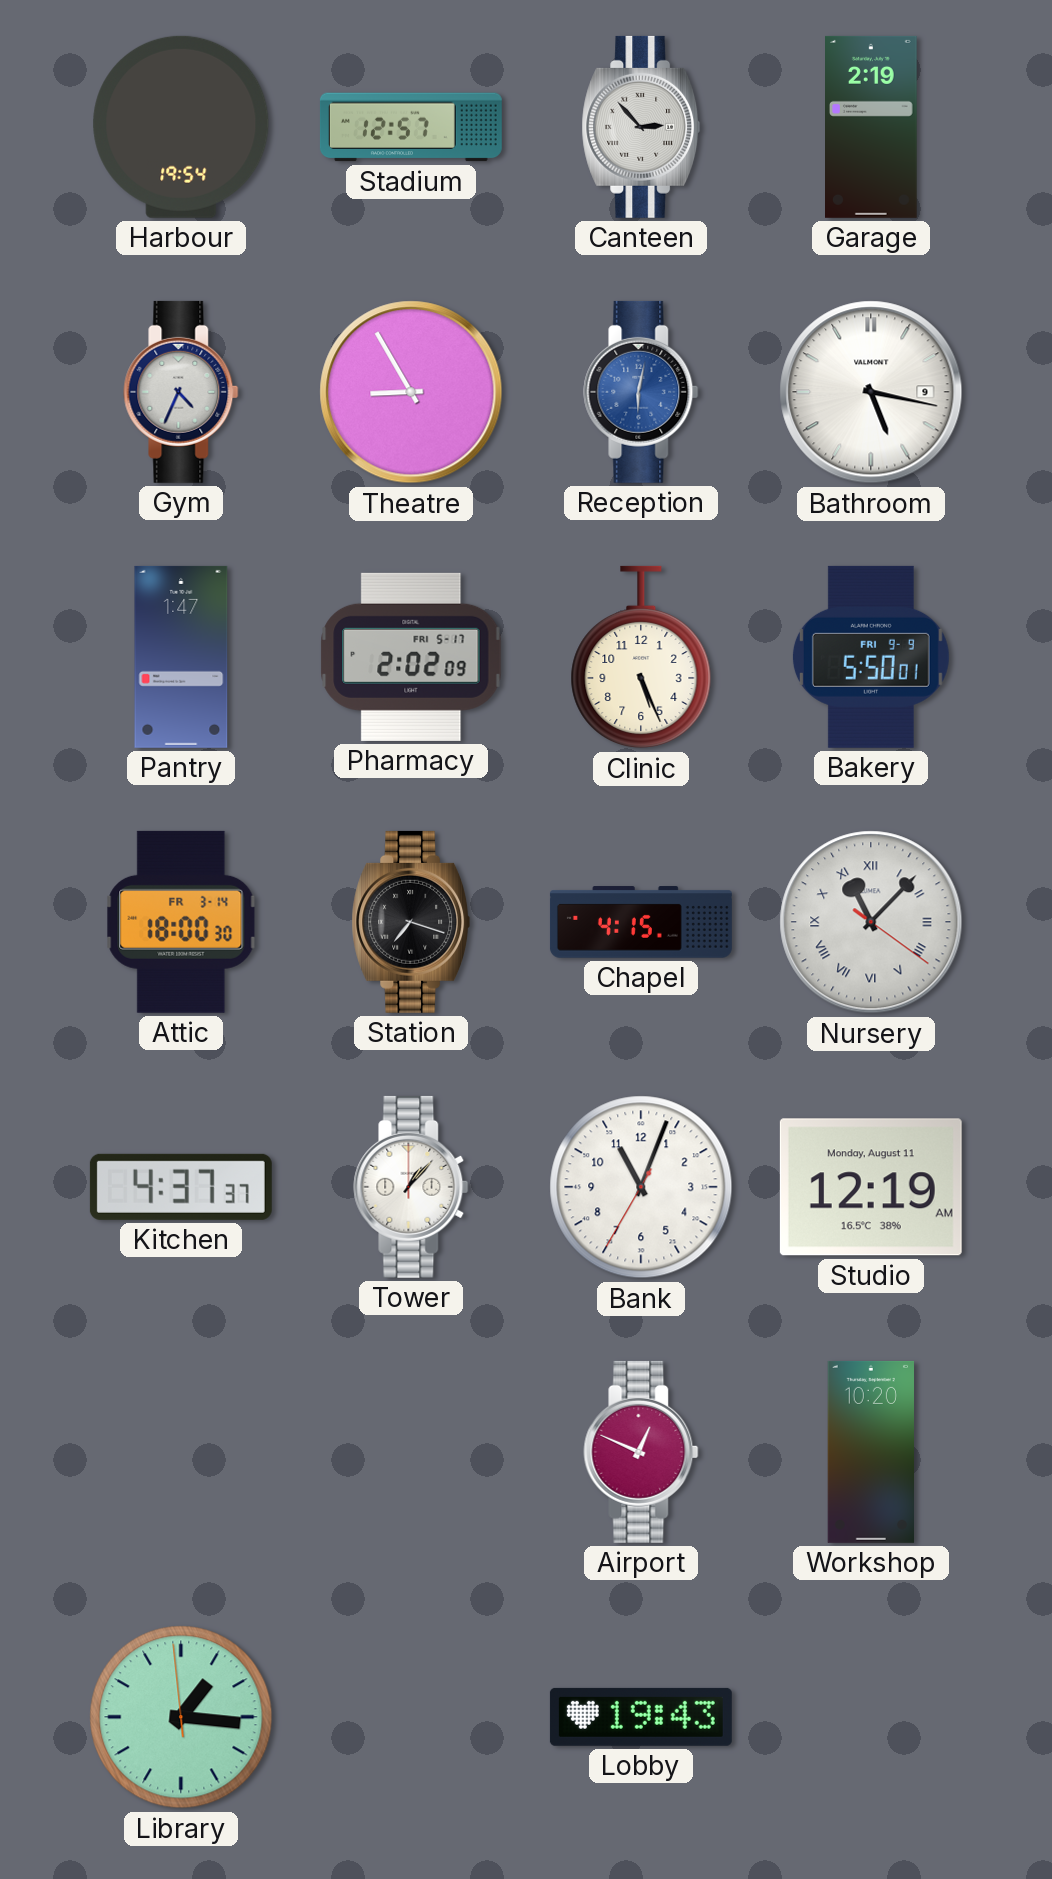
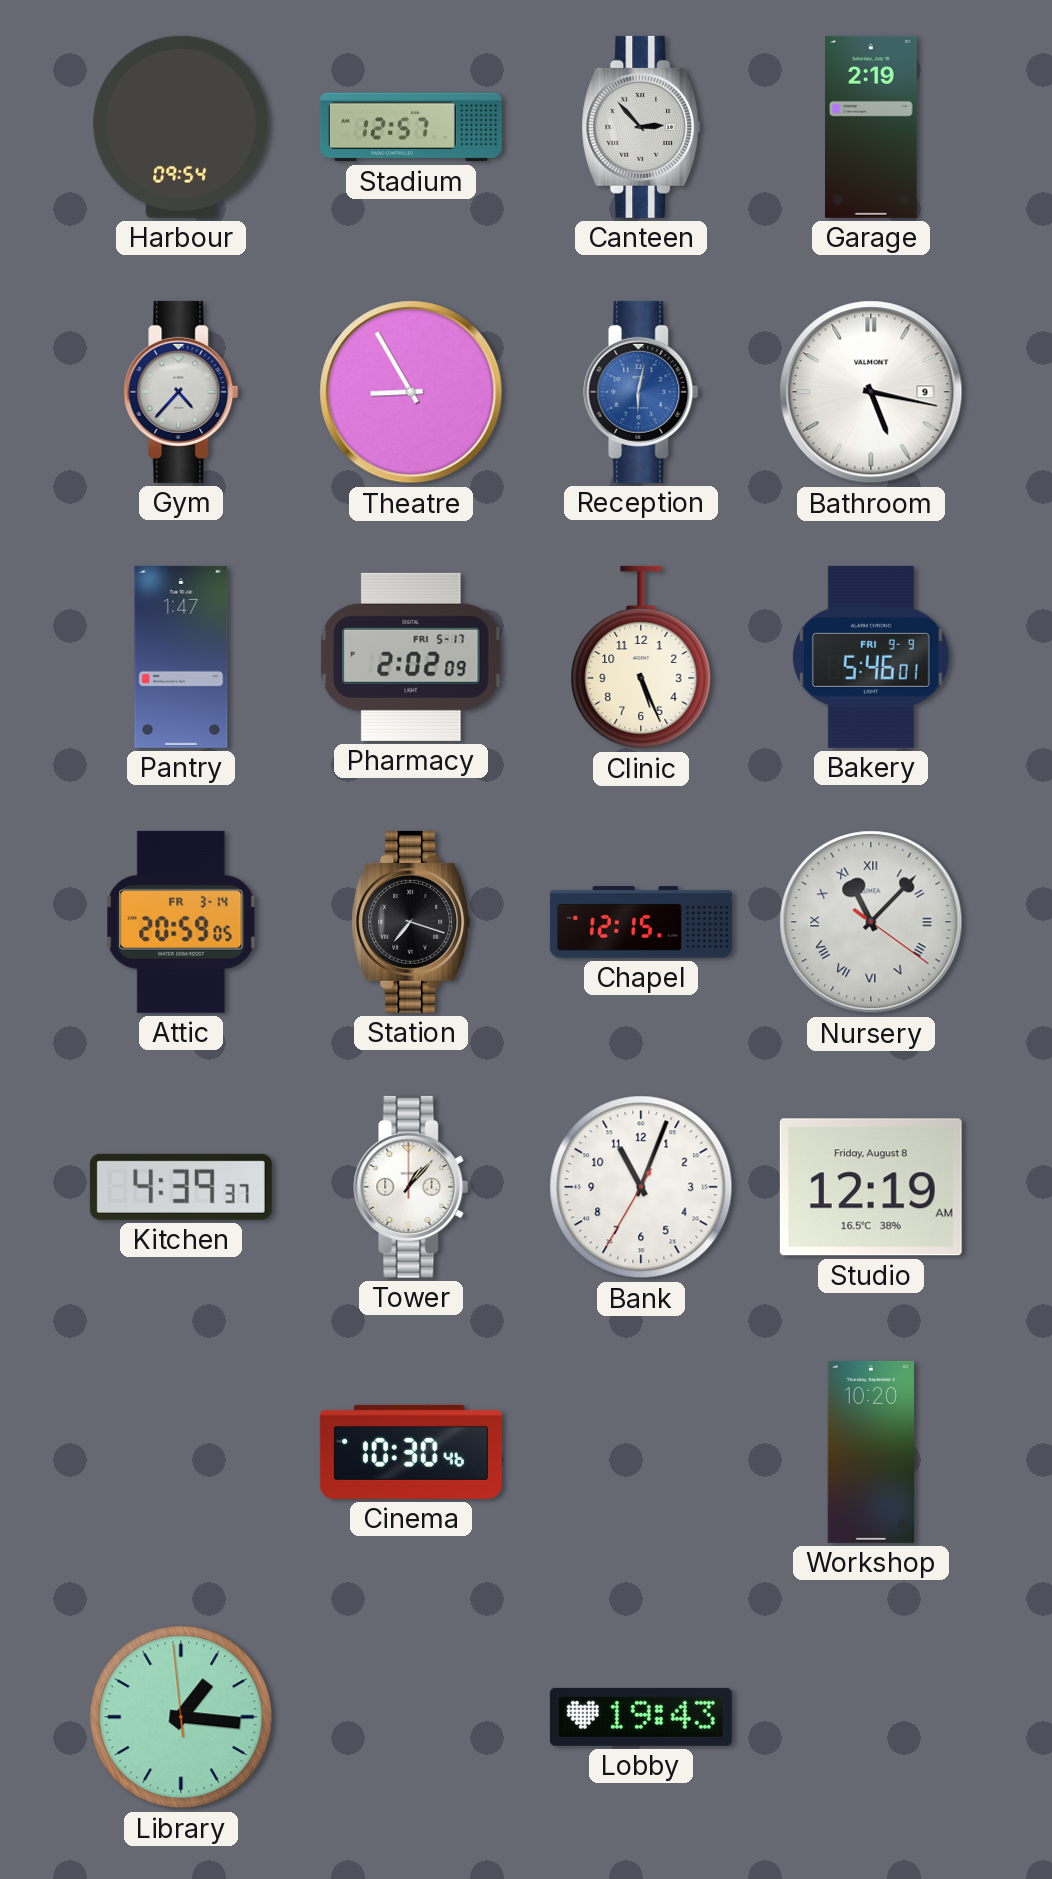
Harbour: 19:54 -> 09:54 (181, 127)
Gym: 4:34 -> 4:37 (181, 392)
Bakery: 5:50 -> 5:46 (871, 657)
Attic: 18:00 -> 20:59 (181, 922)
Chapel: 4:15 -> 12:15 (641, 922)
Kitchen: 4:37 -> 4:39 (181, 1187)
Studio date: Monday, August 11 -> Friday, August 8 (871, 1187)
Cinema: none -> 10:30 (411, 1452)
Airport: 12:49 -> none (641, 1452)
